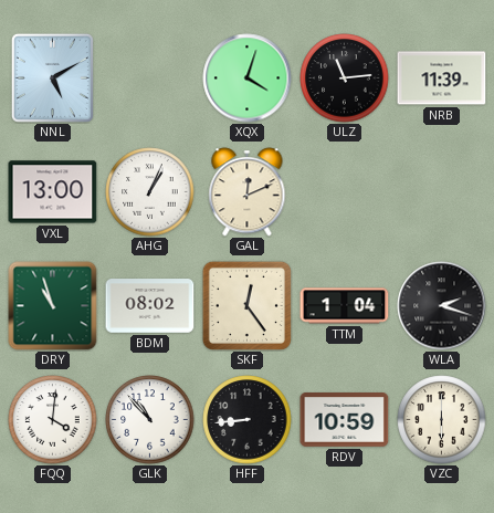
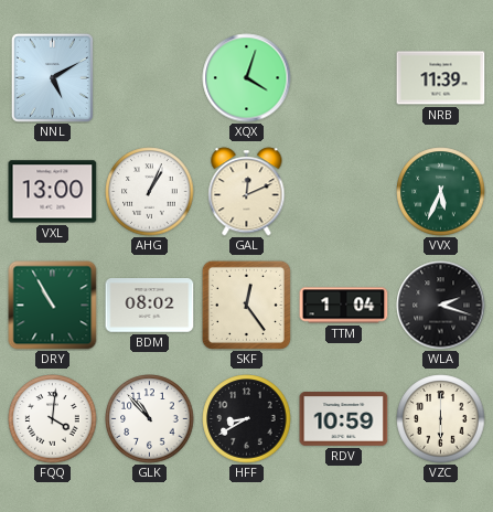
ULZ: 11:14 -> none (345, 78)
VVX: none -> 5:34 (441, 192)
DRY: 10:57 -> 10:55 (53, 306)
HFF: 8:44 -> 8:40 (247, 419)
